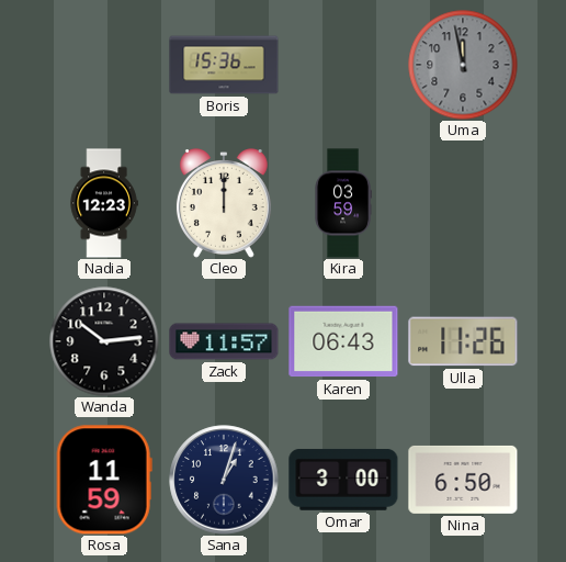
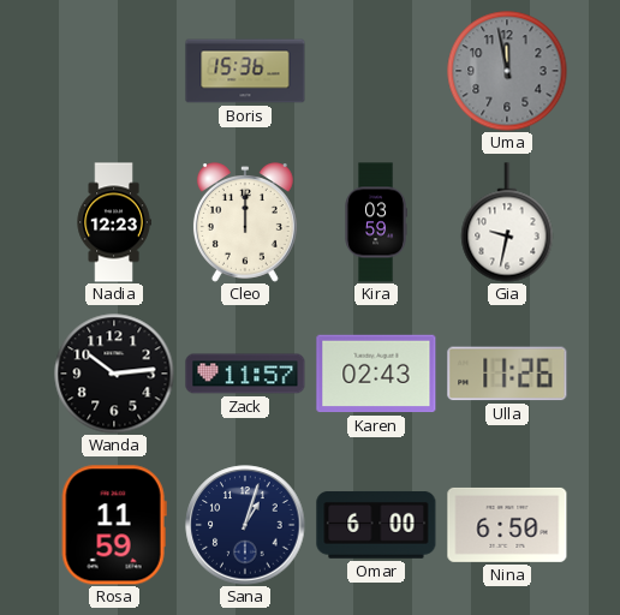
Gia: none -> 9:32 (507, 222)
Karen: 06:43 -> 02:43 (376, 374)
Omar: 3:00 -> 6:00 (376, 525)
